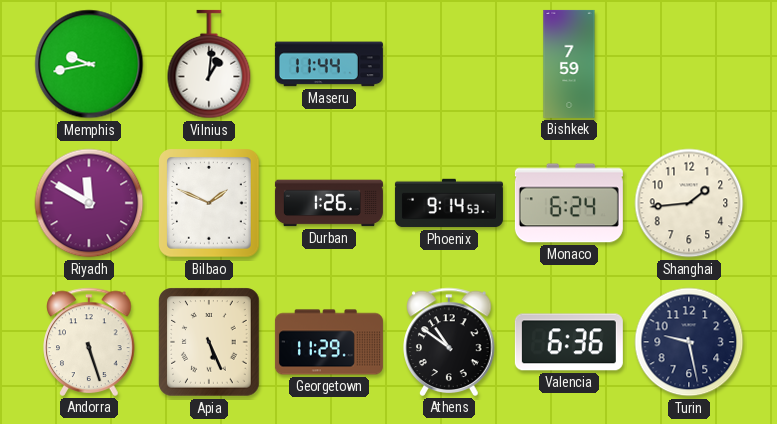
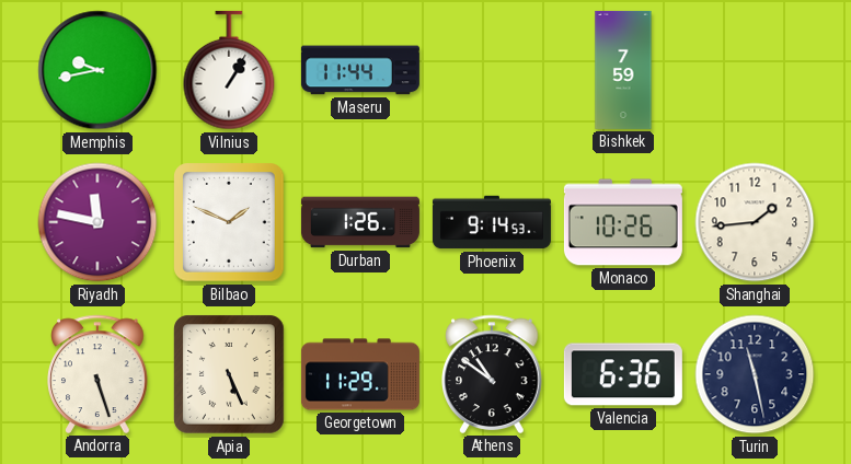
Vilnius: 1:01 -> 1:05 (229, 70)
Riyadh: 11:50 -> 11:47 (97, 222)
Monaco: 6:24 -> 10:26 (623, 222)
Turin: 9:28 -> 11:28 (755, 374)
